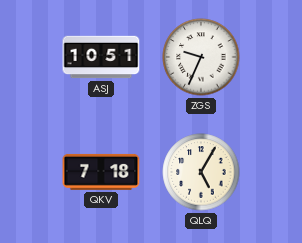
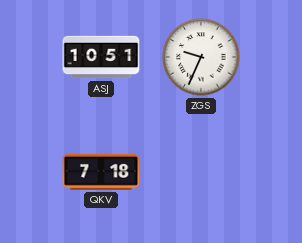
QLQ: 5:05 -> none (201, 172)
